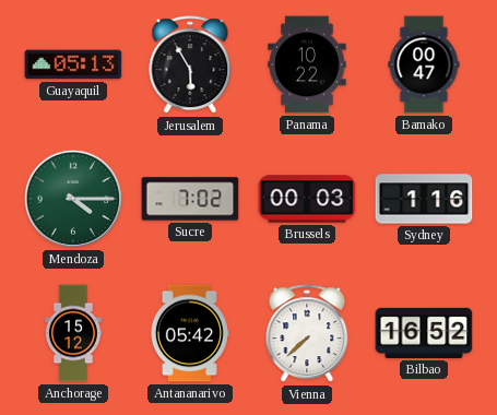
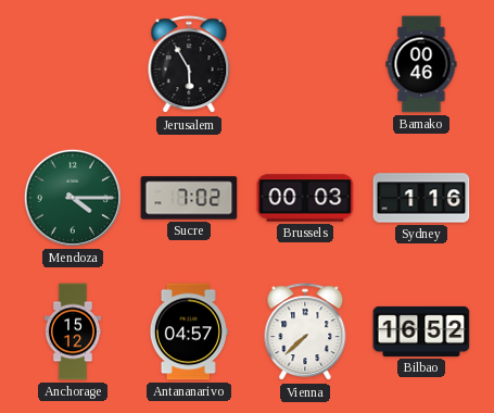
Guayaquil: 05:13 -> none (73, 64)
Panama: 10:22 -> none (307, 64)
Bamako: 00:47 -> 00:46 (421, 64)
Antananarivo: 05:42 -> 04:57 (189, 331)
